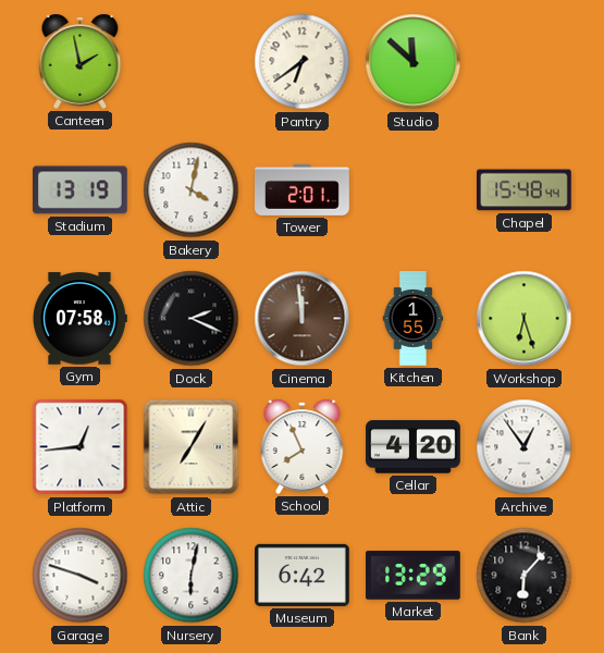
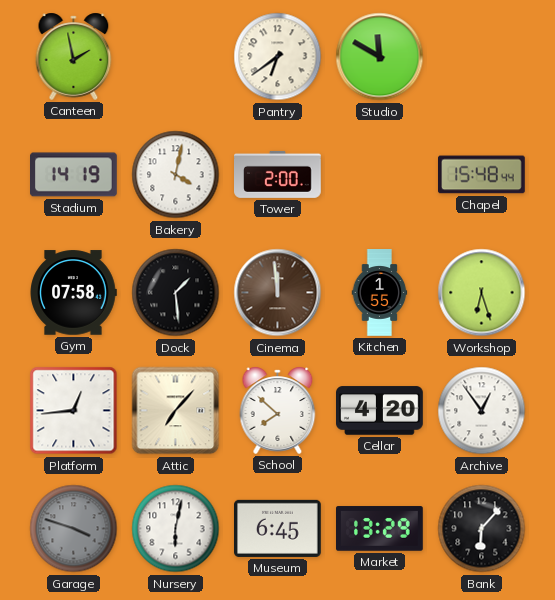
Studio: 11:52 -> 11:50 (380, 57)
Stadium: 13:19 -> 14:19 (74, 175)
Tower: 2:01 -> 2:00 (278, 174)
Dock: 2:19 -> 1:29 (176, 293)
Attic: 7:05 -> 7:07 (176, 411)
School: 7:56 -> 7:52 (278, 410)
Garage dial: white -> grey (74, 529)
Museum: 6:42 -> 6:45 (278, 528)
